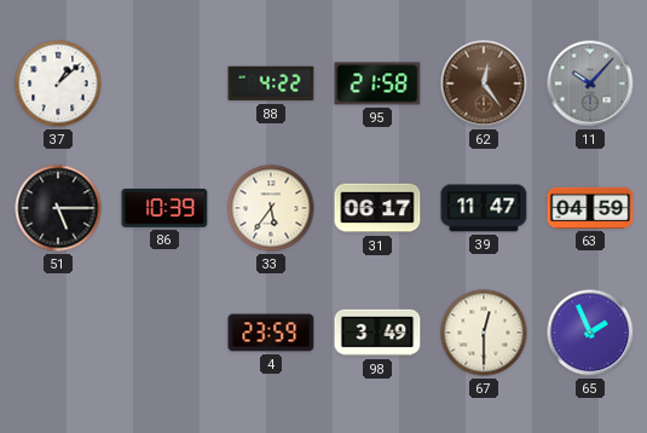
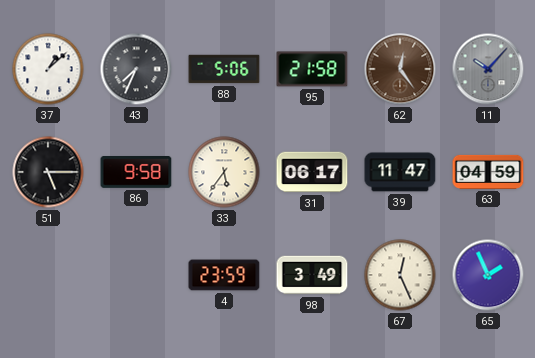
43: none -> 7:34 (136, 69)
88: 4:22 -> 5:06 (224, 69)
86: 10:39 -> 9:58 (136, 173)
67: 12:30 -> 12:26 (400, 275)
